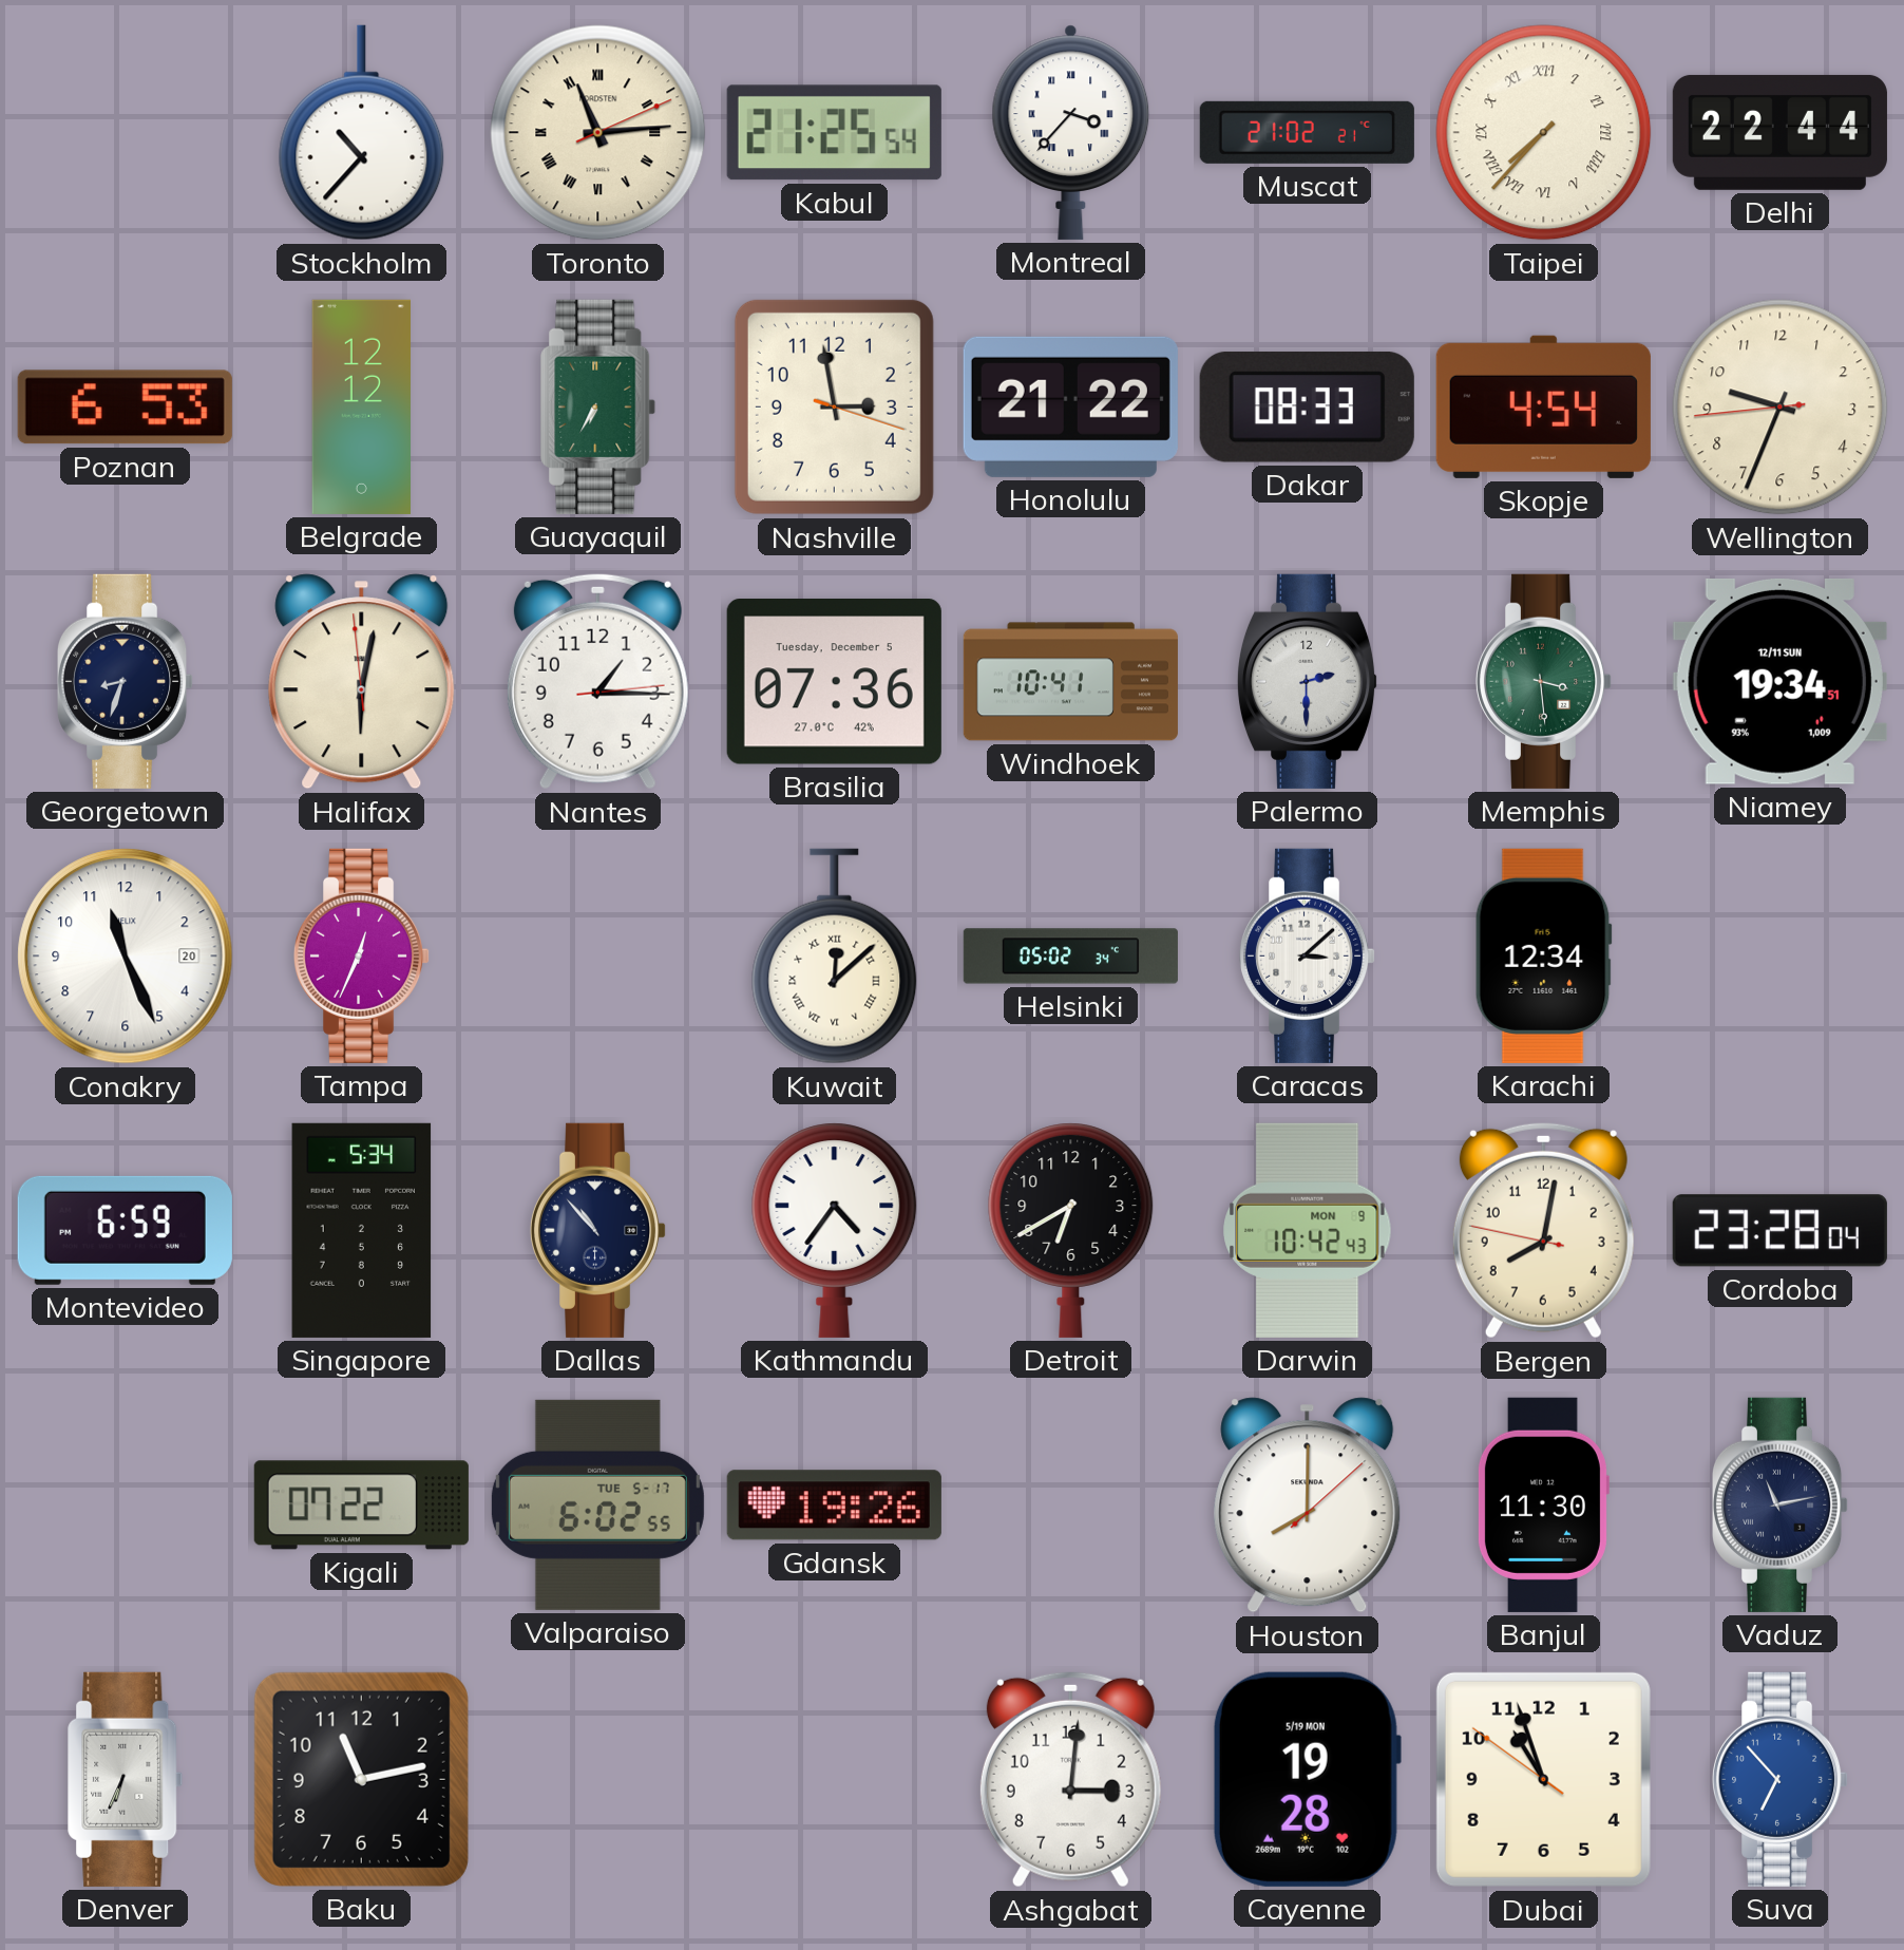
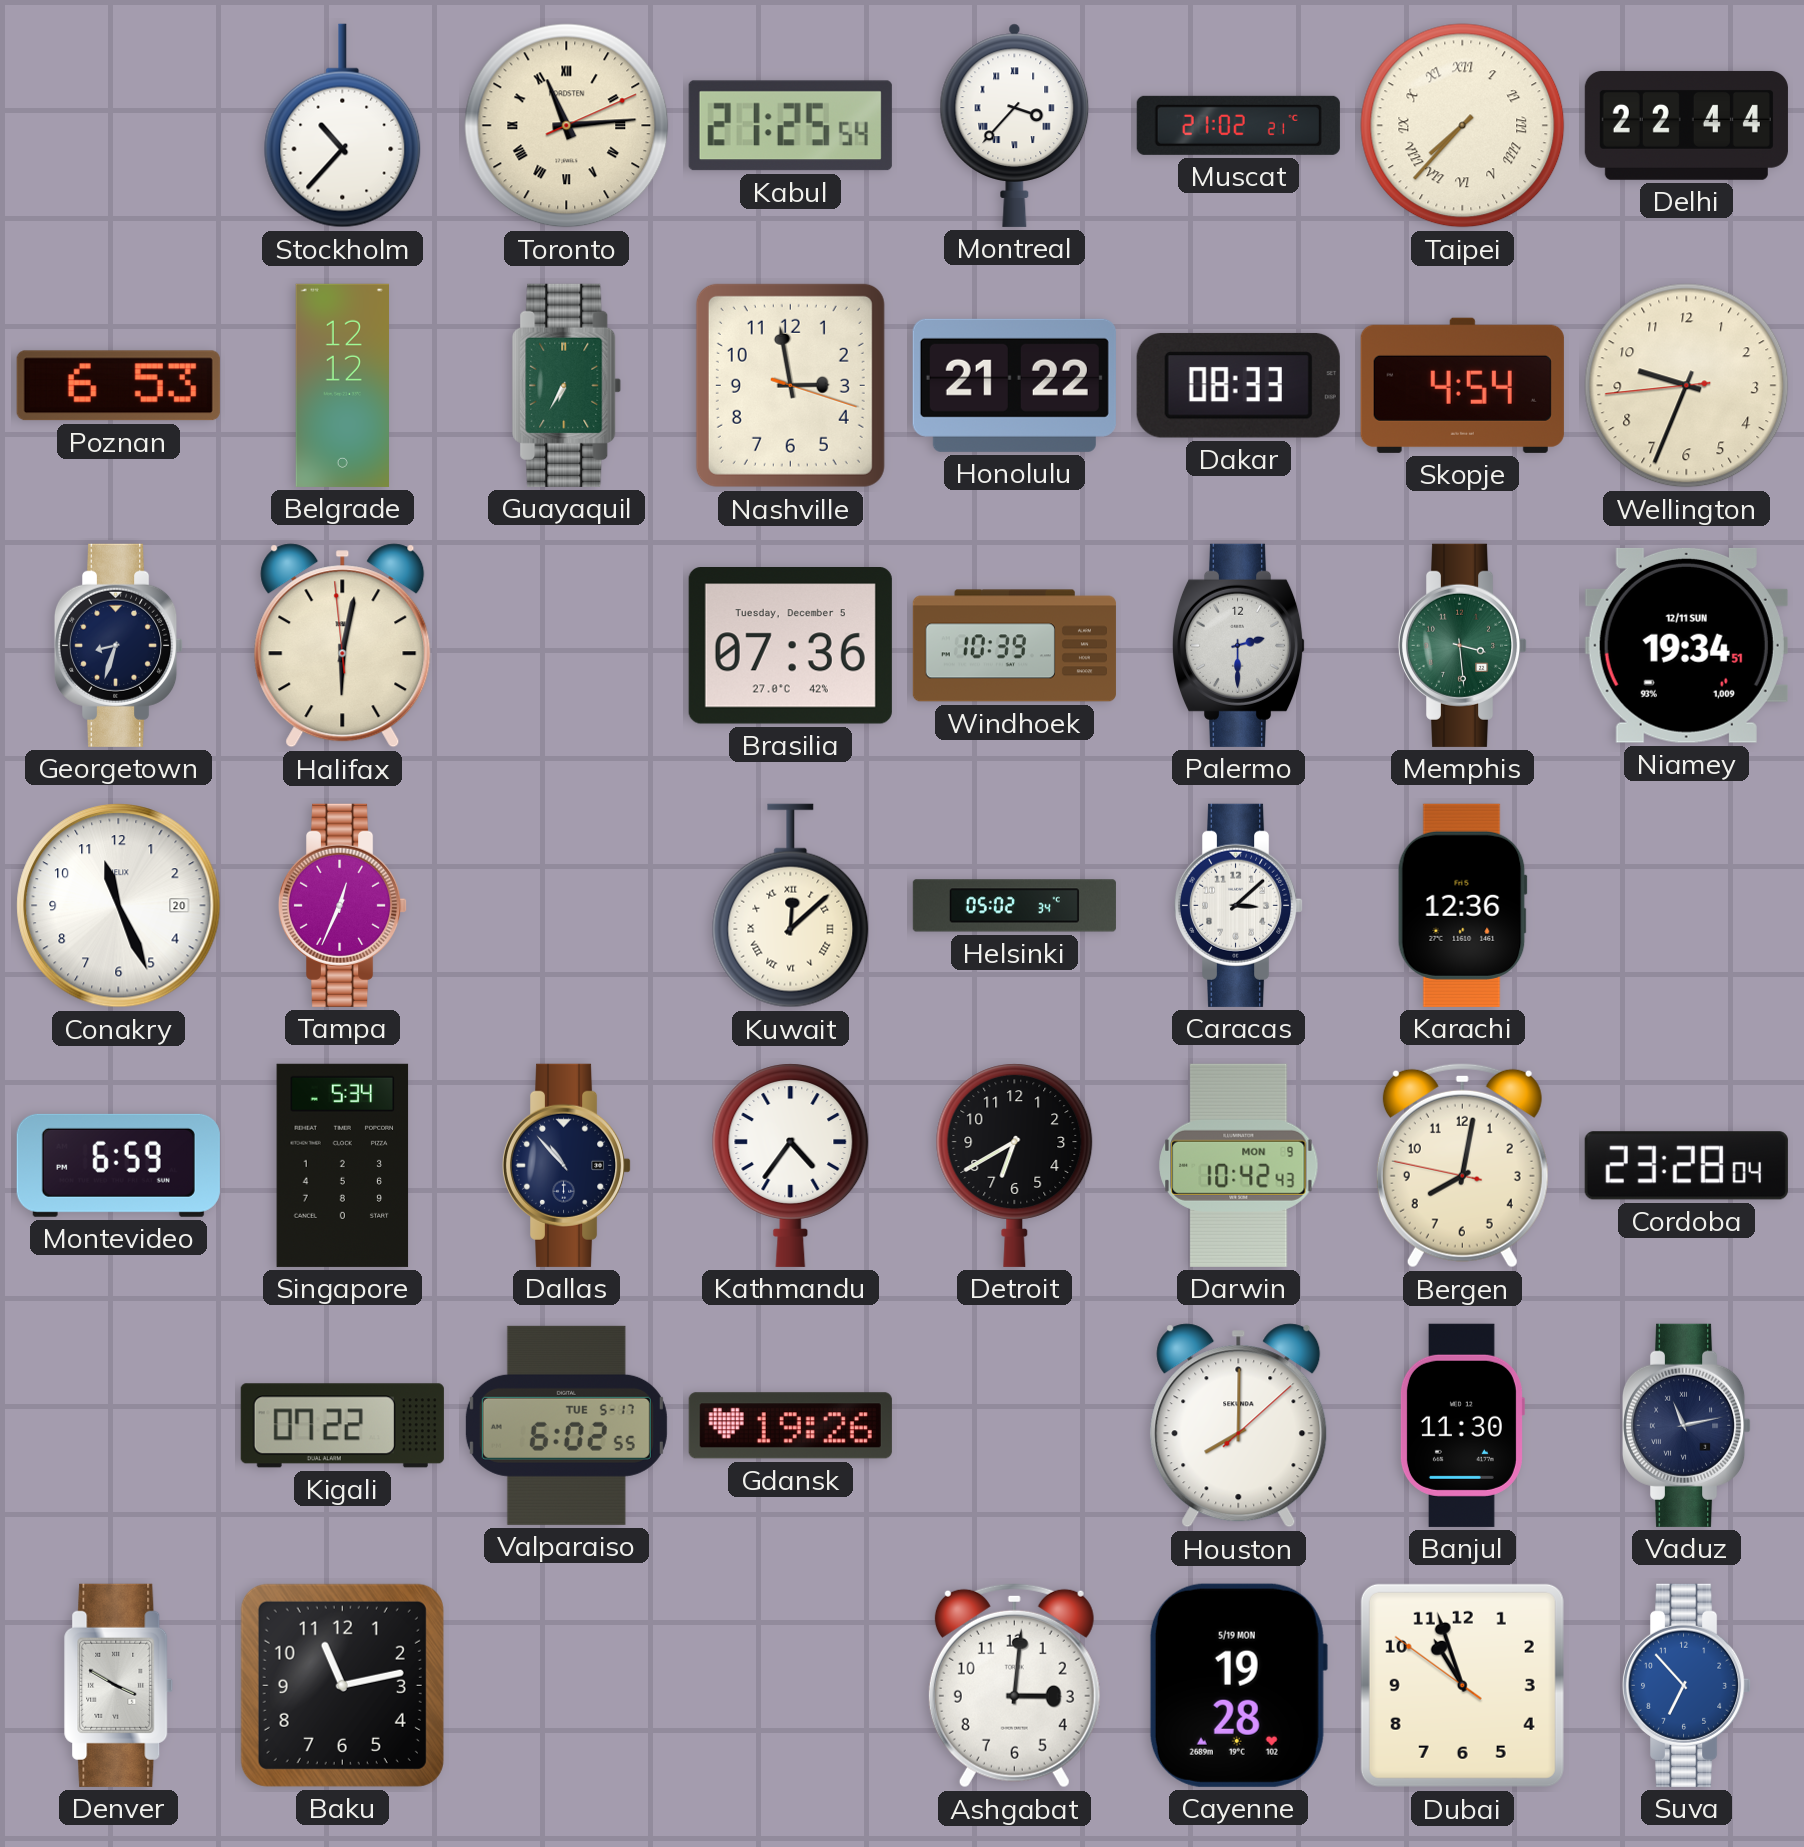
Nantes: 1:15 -> none (597, 681)
Windhoek: 10:41 -> 10:39 (1014, 646)
Karachi: 12:34 -> 12:36 (1462, 905)
Denver: 6:34 -> 3:50 (119, 1685)
